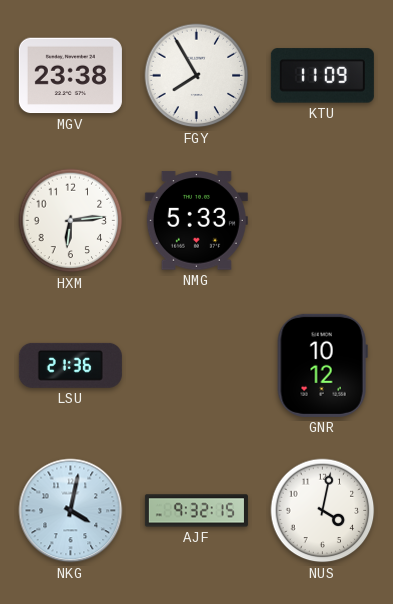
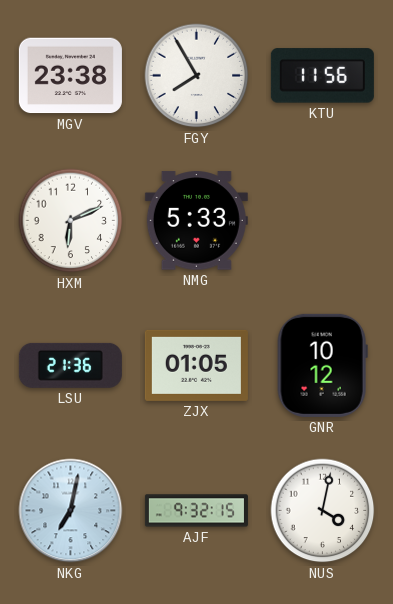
KTU: 11:09 -> 11:56 (322, 76)
HXM: 6:14 -> 6:11 (71, 221)
ZJX: none -> 01:05 (196, 365)
NKG: 4:02 -> 7:02 (71, 511)
